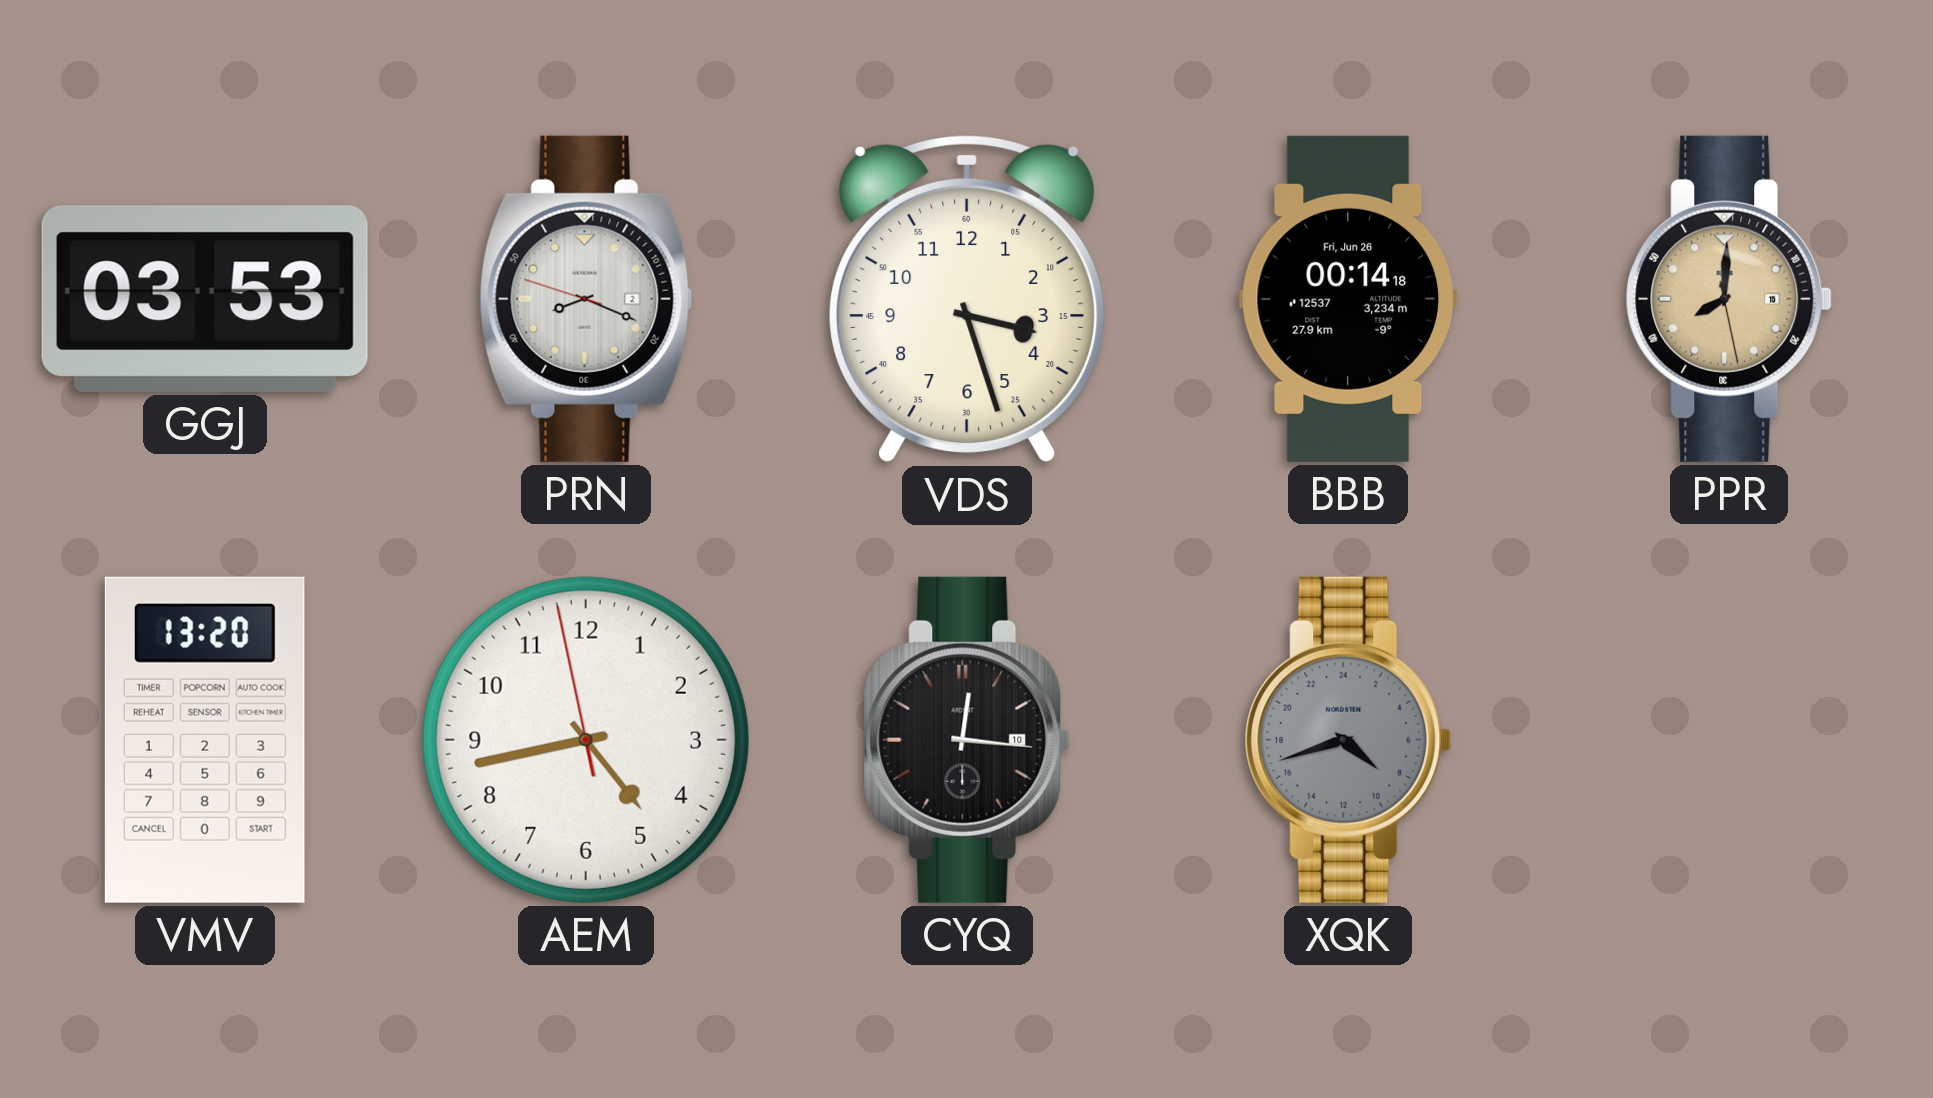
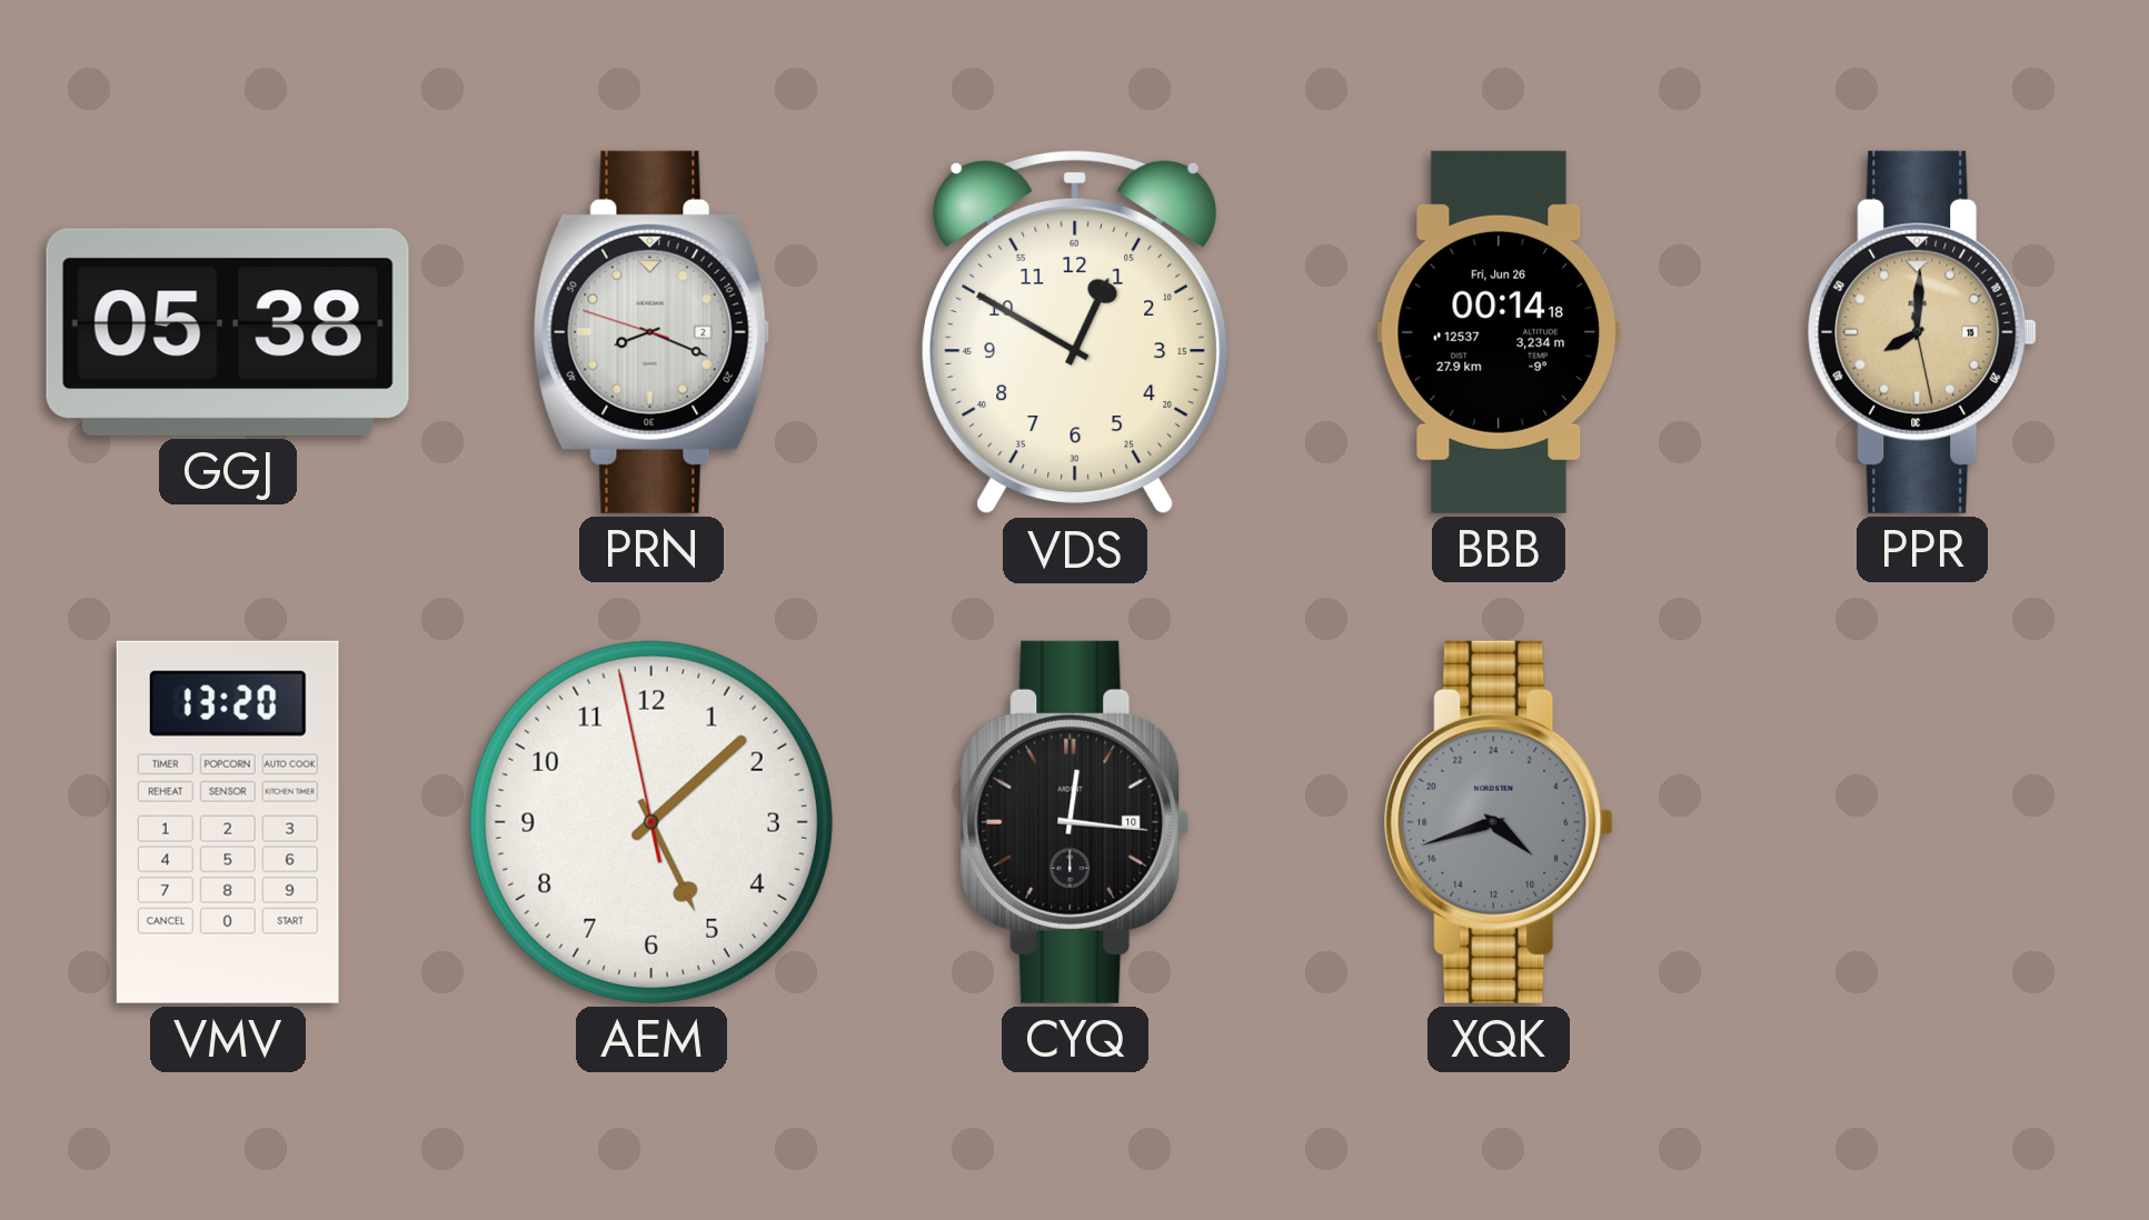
GGJ: 03:53 -> 05:38 (228, 332)
VDS: 3:27 -> 12:50 (1075, 332)
AEM: 4:42 -> 5:07 (651, 822)
